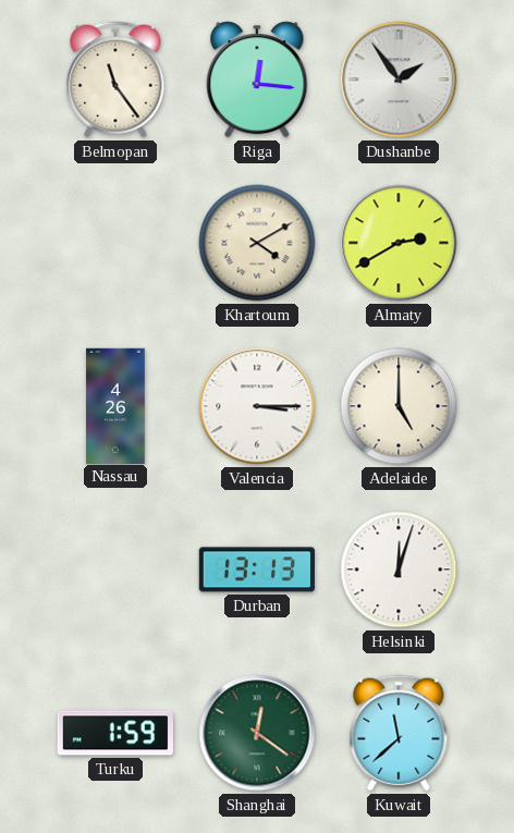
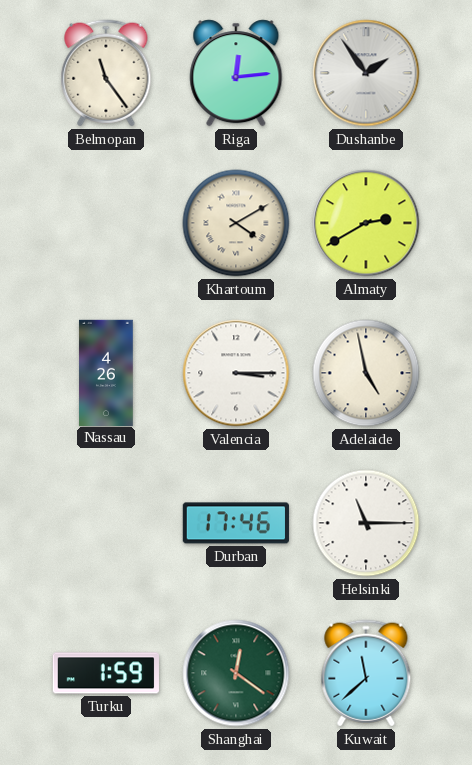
Riga: 12:16 -> 12:14 (236, 73)
Adelaide: 5:00 -> 4:58 (366, 373)
Durban: 13:13 -> 17:46 (236, 523)
Helsinki: 12:03 -> 11:15 (366, 523)
